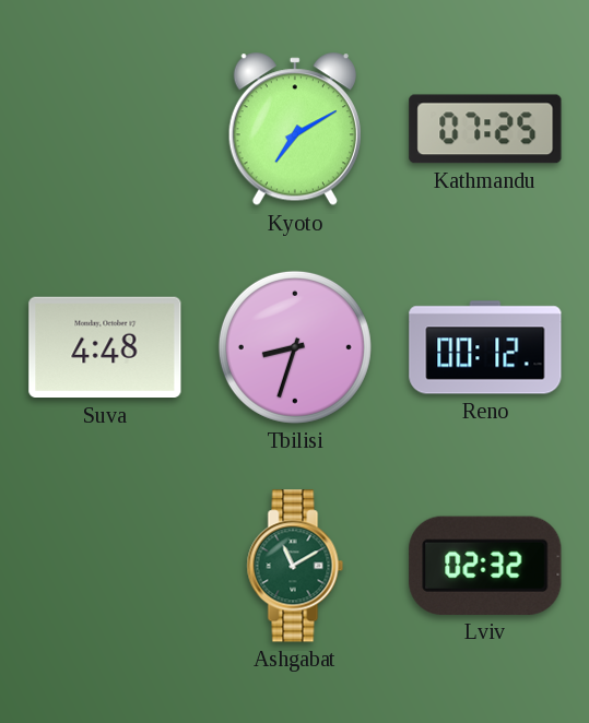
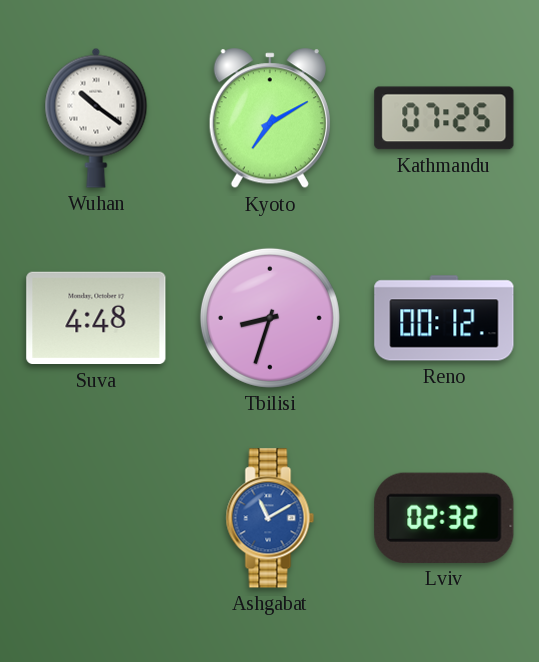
Wuhan: none -> 10:21 (96, 118)
Ashgabat dial: green -> blue (270, 518)
